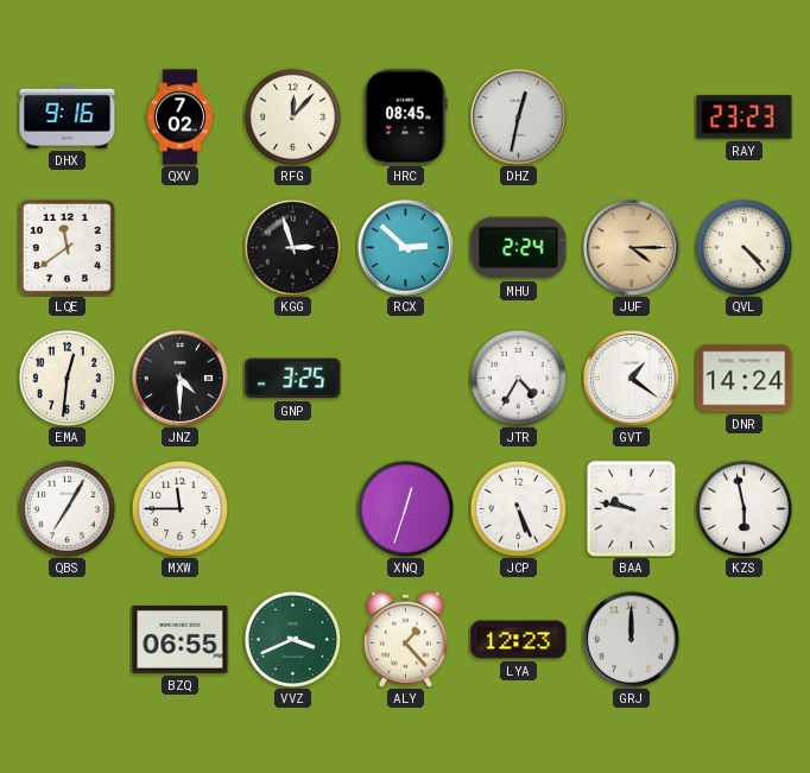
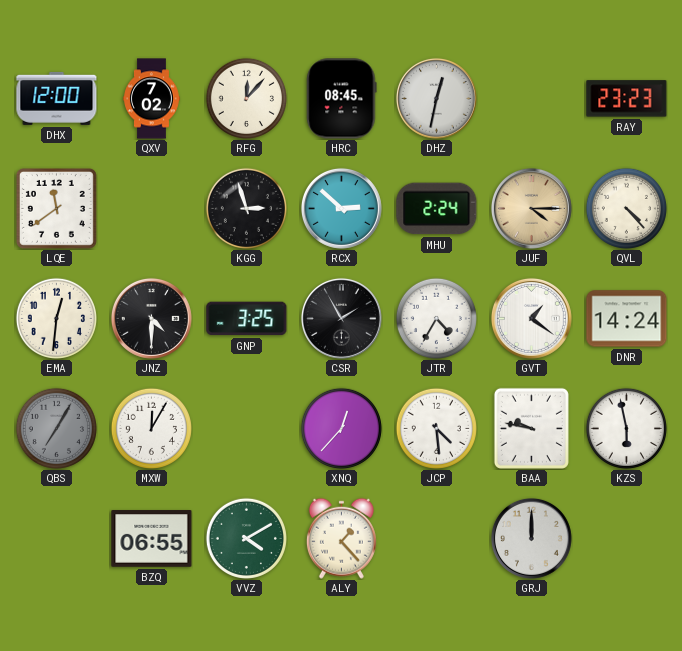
DHX: 9:16 -> 12:00 (57, 98)
CSR: none -> 1:55 (341, 318)
QBS dial: white -> grey (56, 428)
MXW: 11:45 -> 12:05 (151, 428)
XNQ: 12:33 -> 12:37 (341, 428)
JCP: 5:26 -> 4:29 (436, 428)
VVZ: 3:41 -> 4:10 (246, 538)
LYA: 12:23 -> none (519, 640)
